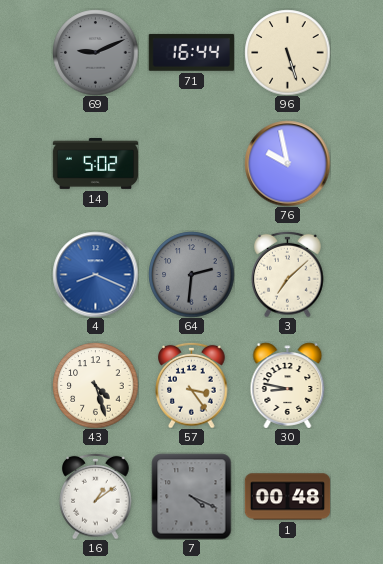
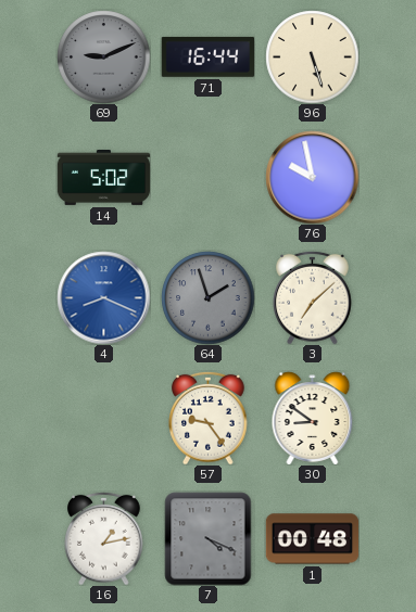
64: 2:31 -> 1:57 (207, 297)
43: 4:27 -> none (95, 385)
57: 3:24 -> 9:24 (209, 418)
30: 8:47 -> 8:51 (313, 418)
16: 1:09 -> 1:13 (104, 538)
